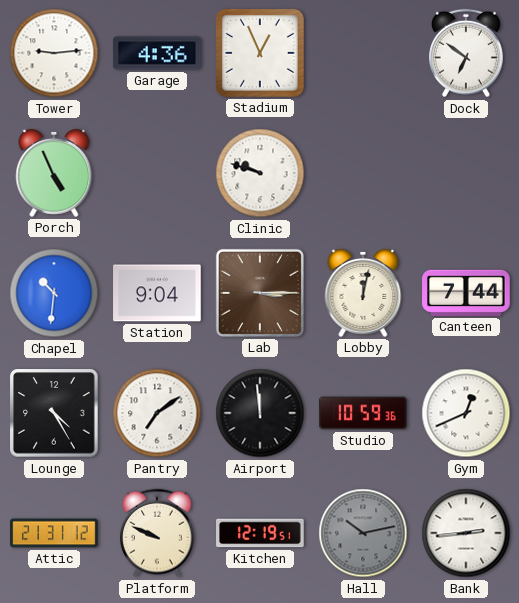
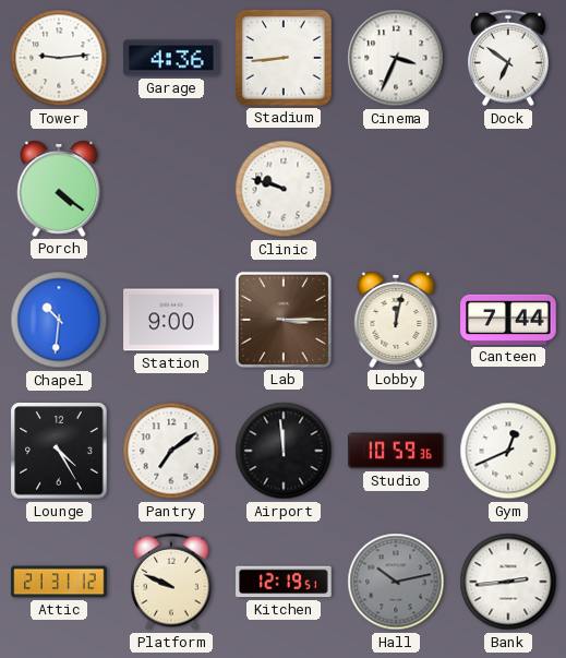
Stadium: 12:56 -> 8:44 (284, 58)
Cinema: none -> 3:34 (396, 58)
Porch: 4:56 -> 4:21 (59, 189)
Station: 9:04 -> 9:00 (171, 320)
